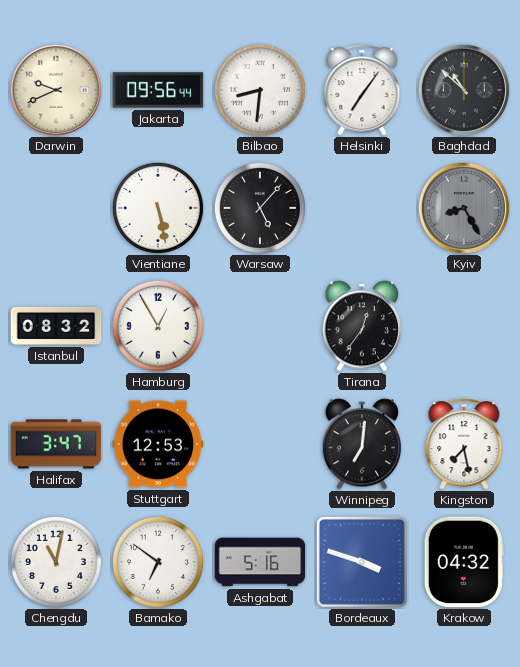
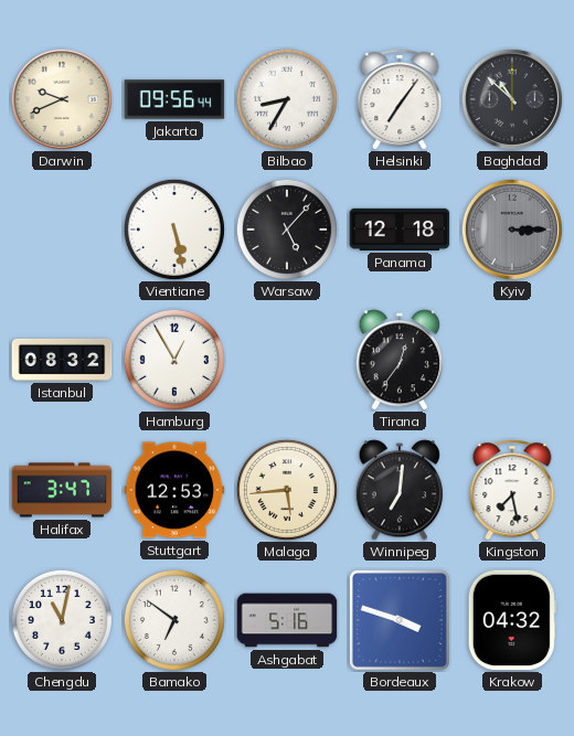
Bilbao: 8:31 -> 8:35 (287, 99)
Panama: none -> 12:18 (400, 230)
Kyiv: 8:25 -> 3:15 (512, 230)
Malaga: none -> 5:44 (287, 490)
